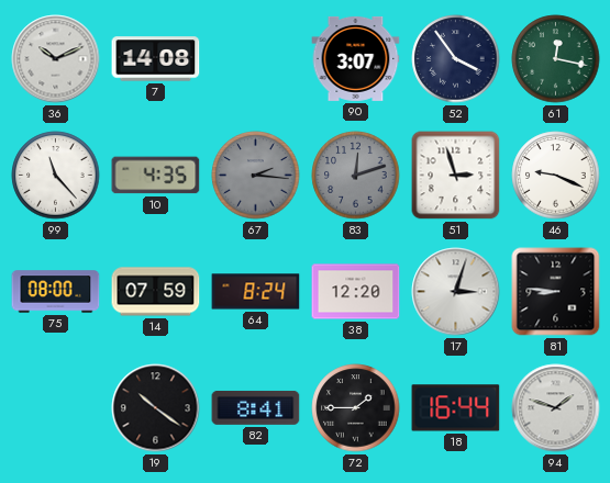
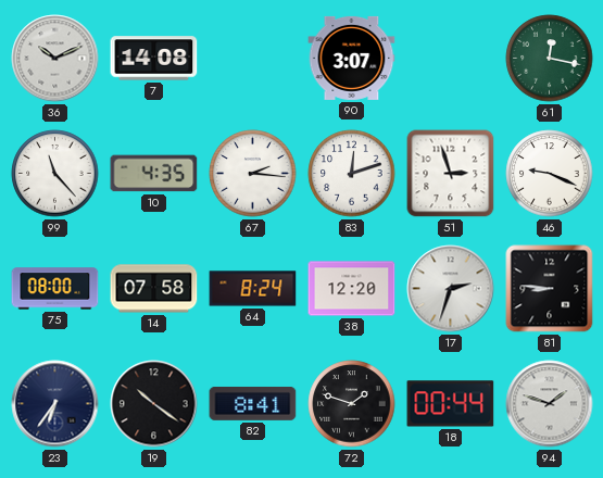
52: 3:54 -> none (456, 59)
67 dial: grey -> white (253, 174)
83 dial: grey -> white (352, 174)
14: 07:59 -> 07:58 (154, 289)
17: 3:03 -> 2:33 (451, 289)
23: none -> 6:36 (55, 404)
72: 1:45 -> 1:48 (352, 404)
18: 16:44 -> 00:44 (451, 404)
